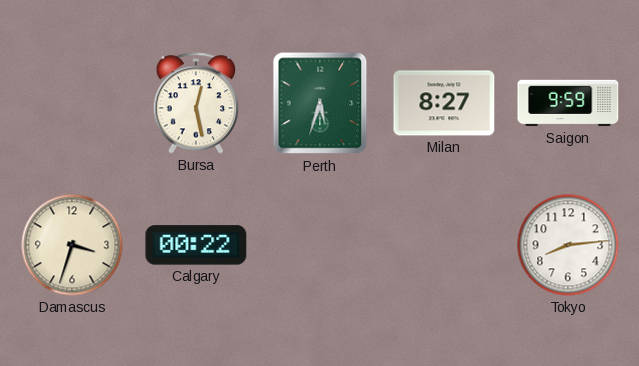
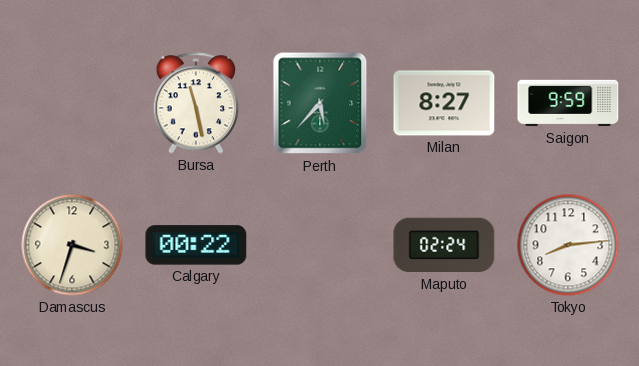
Bursa: 12:28 -> 11:28 (195, 103)
Perth: 5:33 -> 5:37 (320, 103)
Maputo: none -> 02:24 (444, 245)
